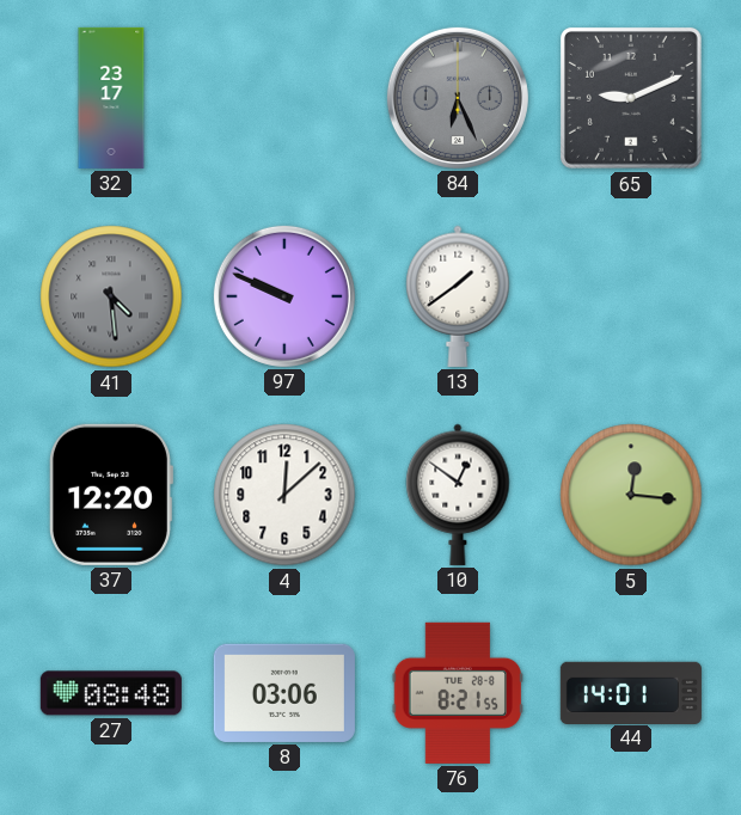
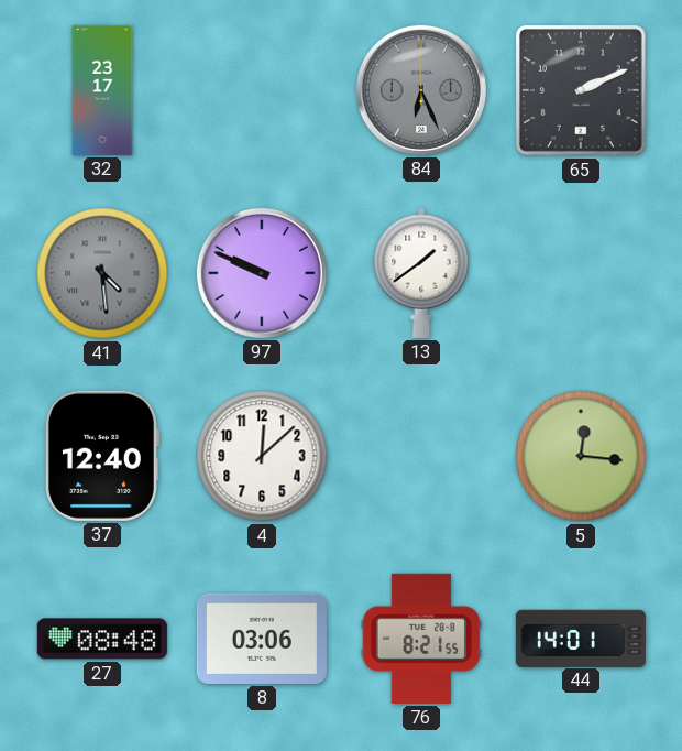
65: 9:11 -> 2:11 (581, 90)
37: 12:20 -> 12:40 (101, 456)
10: 12:51 -> none (458, 495)
